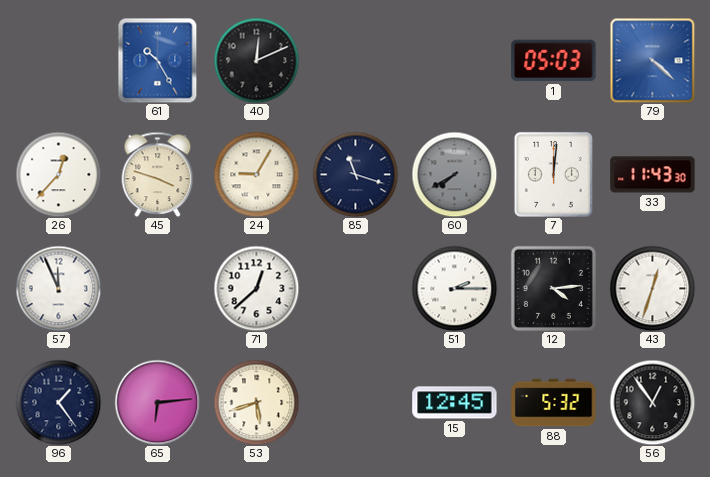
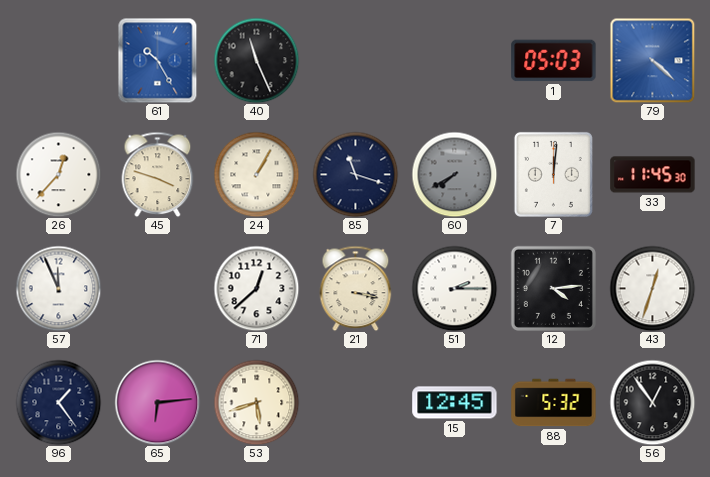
40: 12:11 -> 11:26 (256, 60)
24: 9:05 -> 1:05 (256, 174)
33: 11:43 -> 11:45 (653, 175)
21: none -> 3:17 (356, 288)
